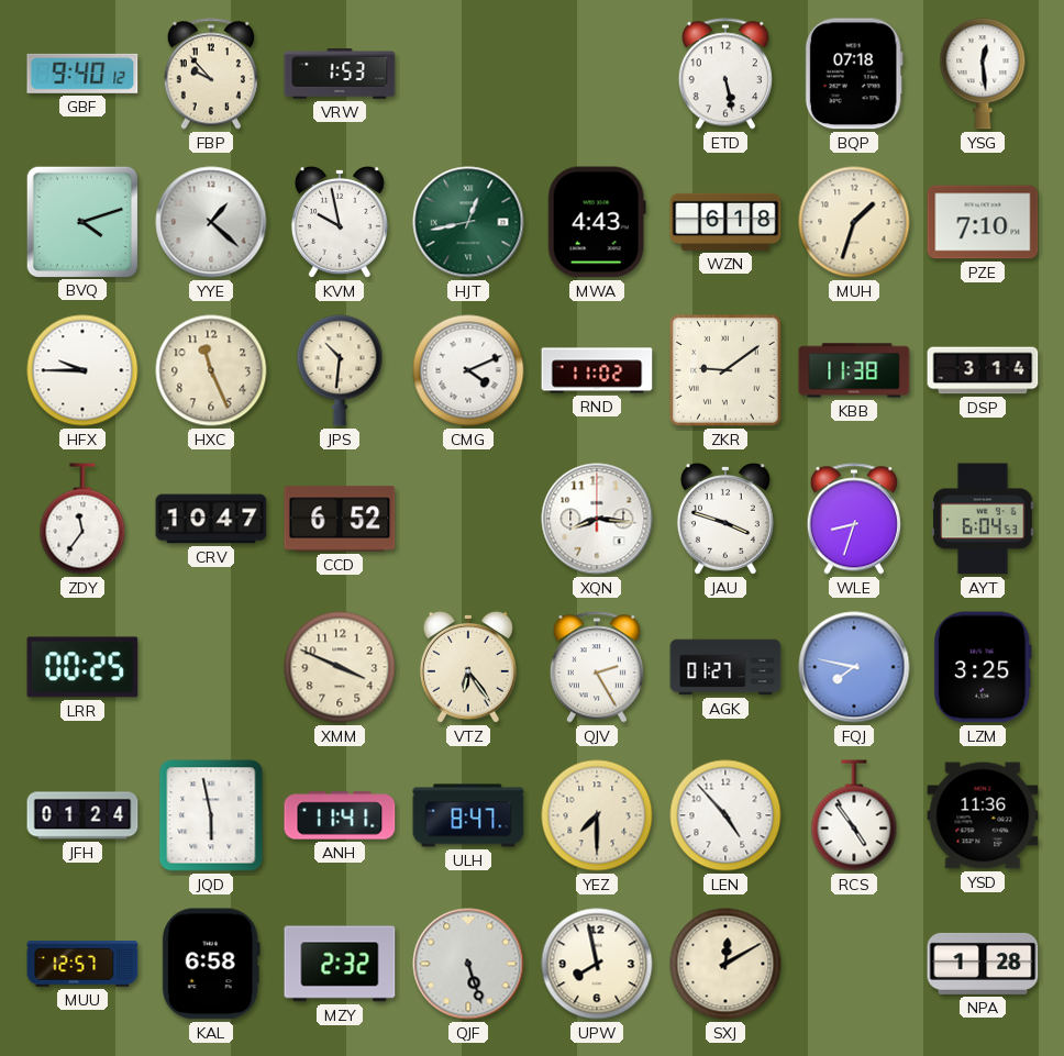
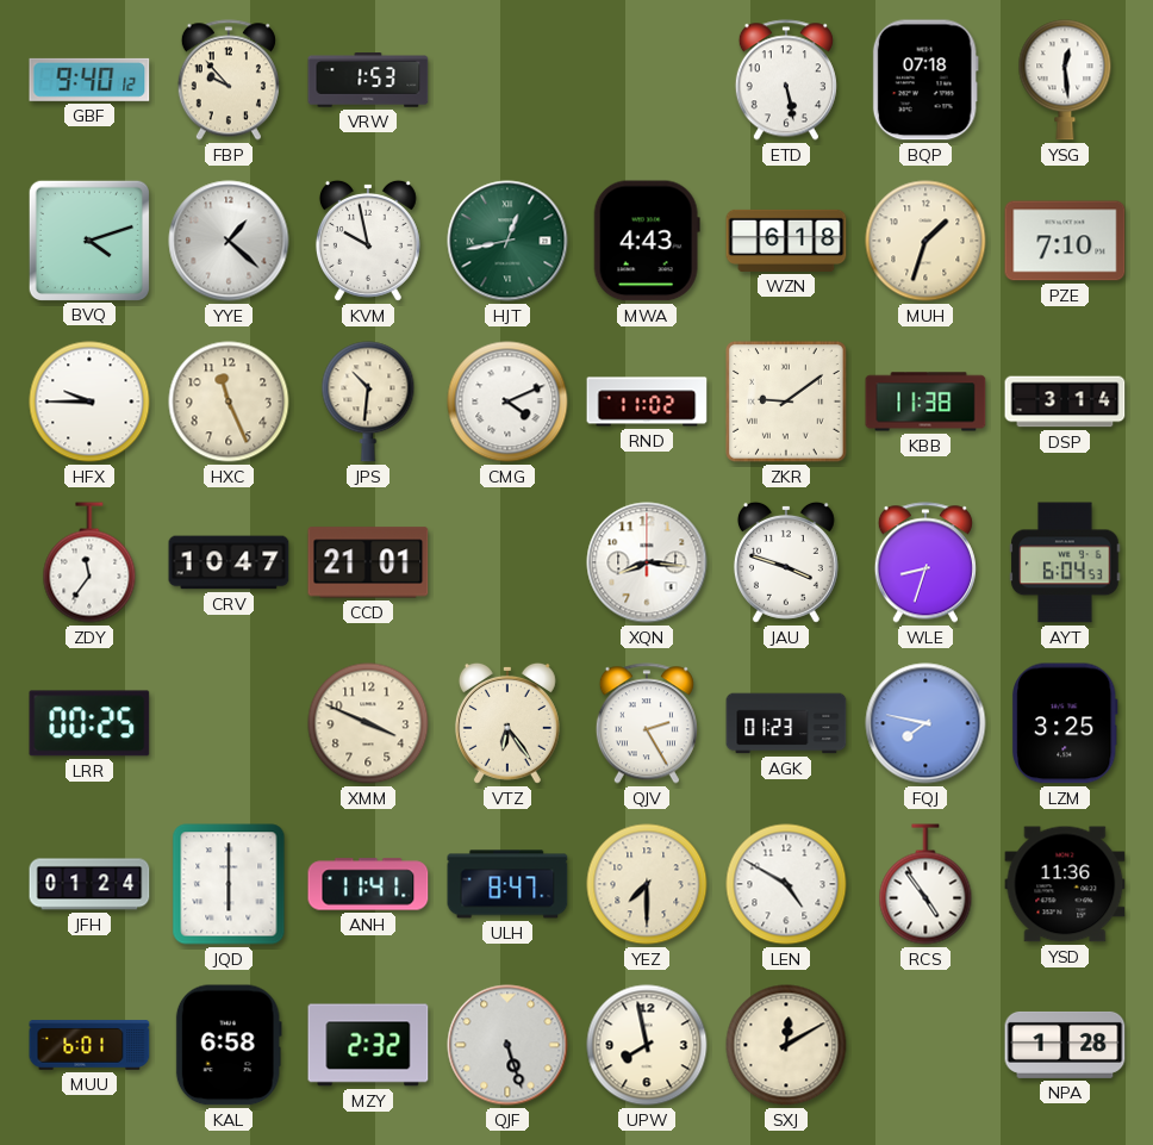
CCD: 6:52 -> 21:01 (368, 562)
AGK: 01:27 -> 01:23 (786, 723)
JQD: 5:58 -> 6:00 (229, 884)
LEN: 4:53 -> 4:50 (786, 884)
MUU: 12:57 -> 6:01 (89, 1045)
